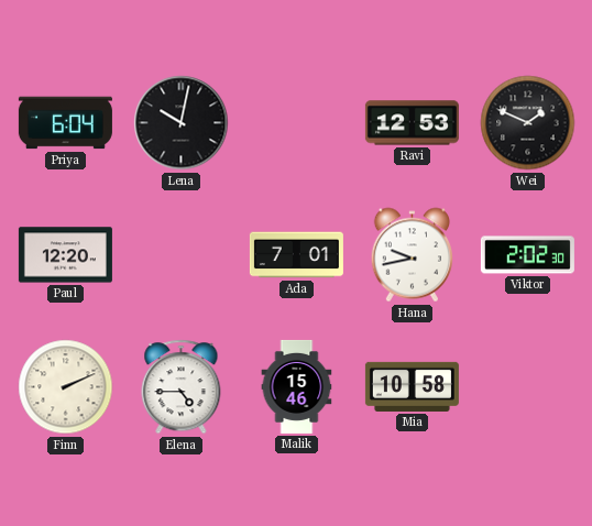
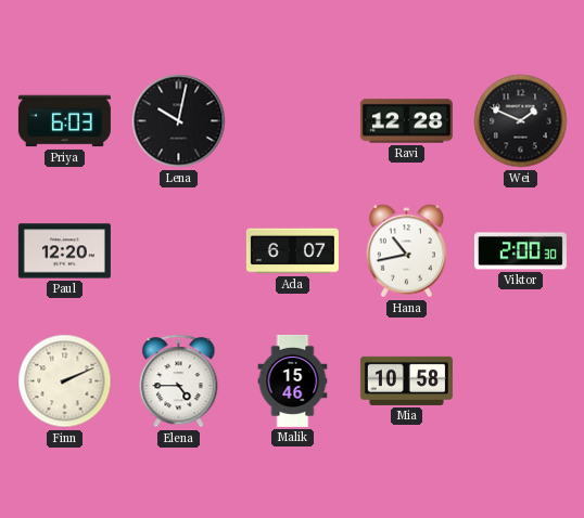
Priya: 6:04 -> 6:03 (64, 121)
Ravi: 12:53 -> 12:28 (406, 121)
Ada: 7:01 -> 6:07 (292, 251)
Hana: 9:43 -> 10:43 (406, 251)
Viktor: 2:02 -> 2:00 (520, 251)
